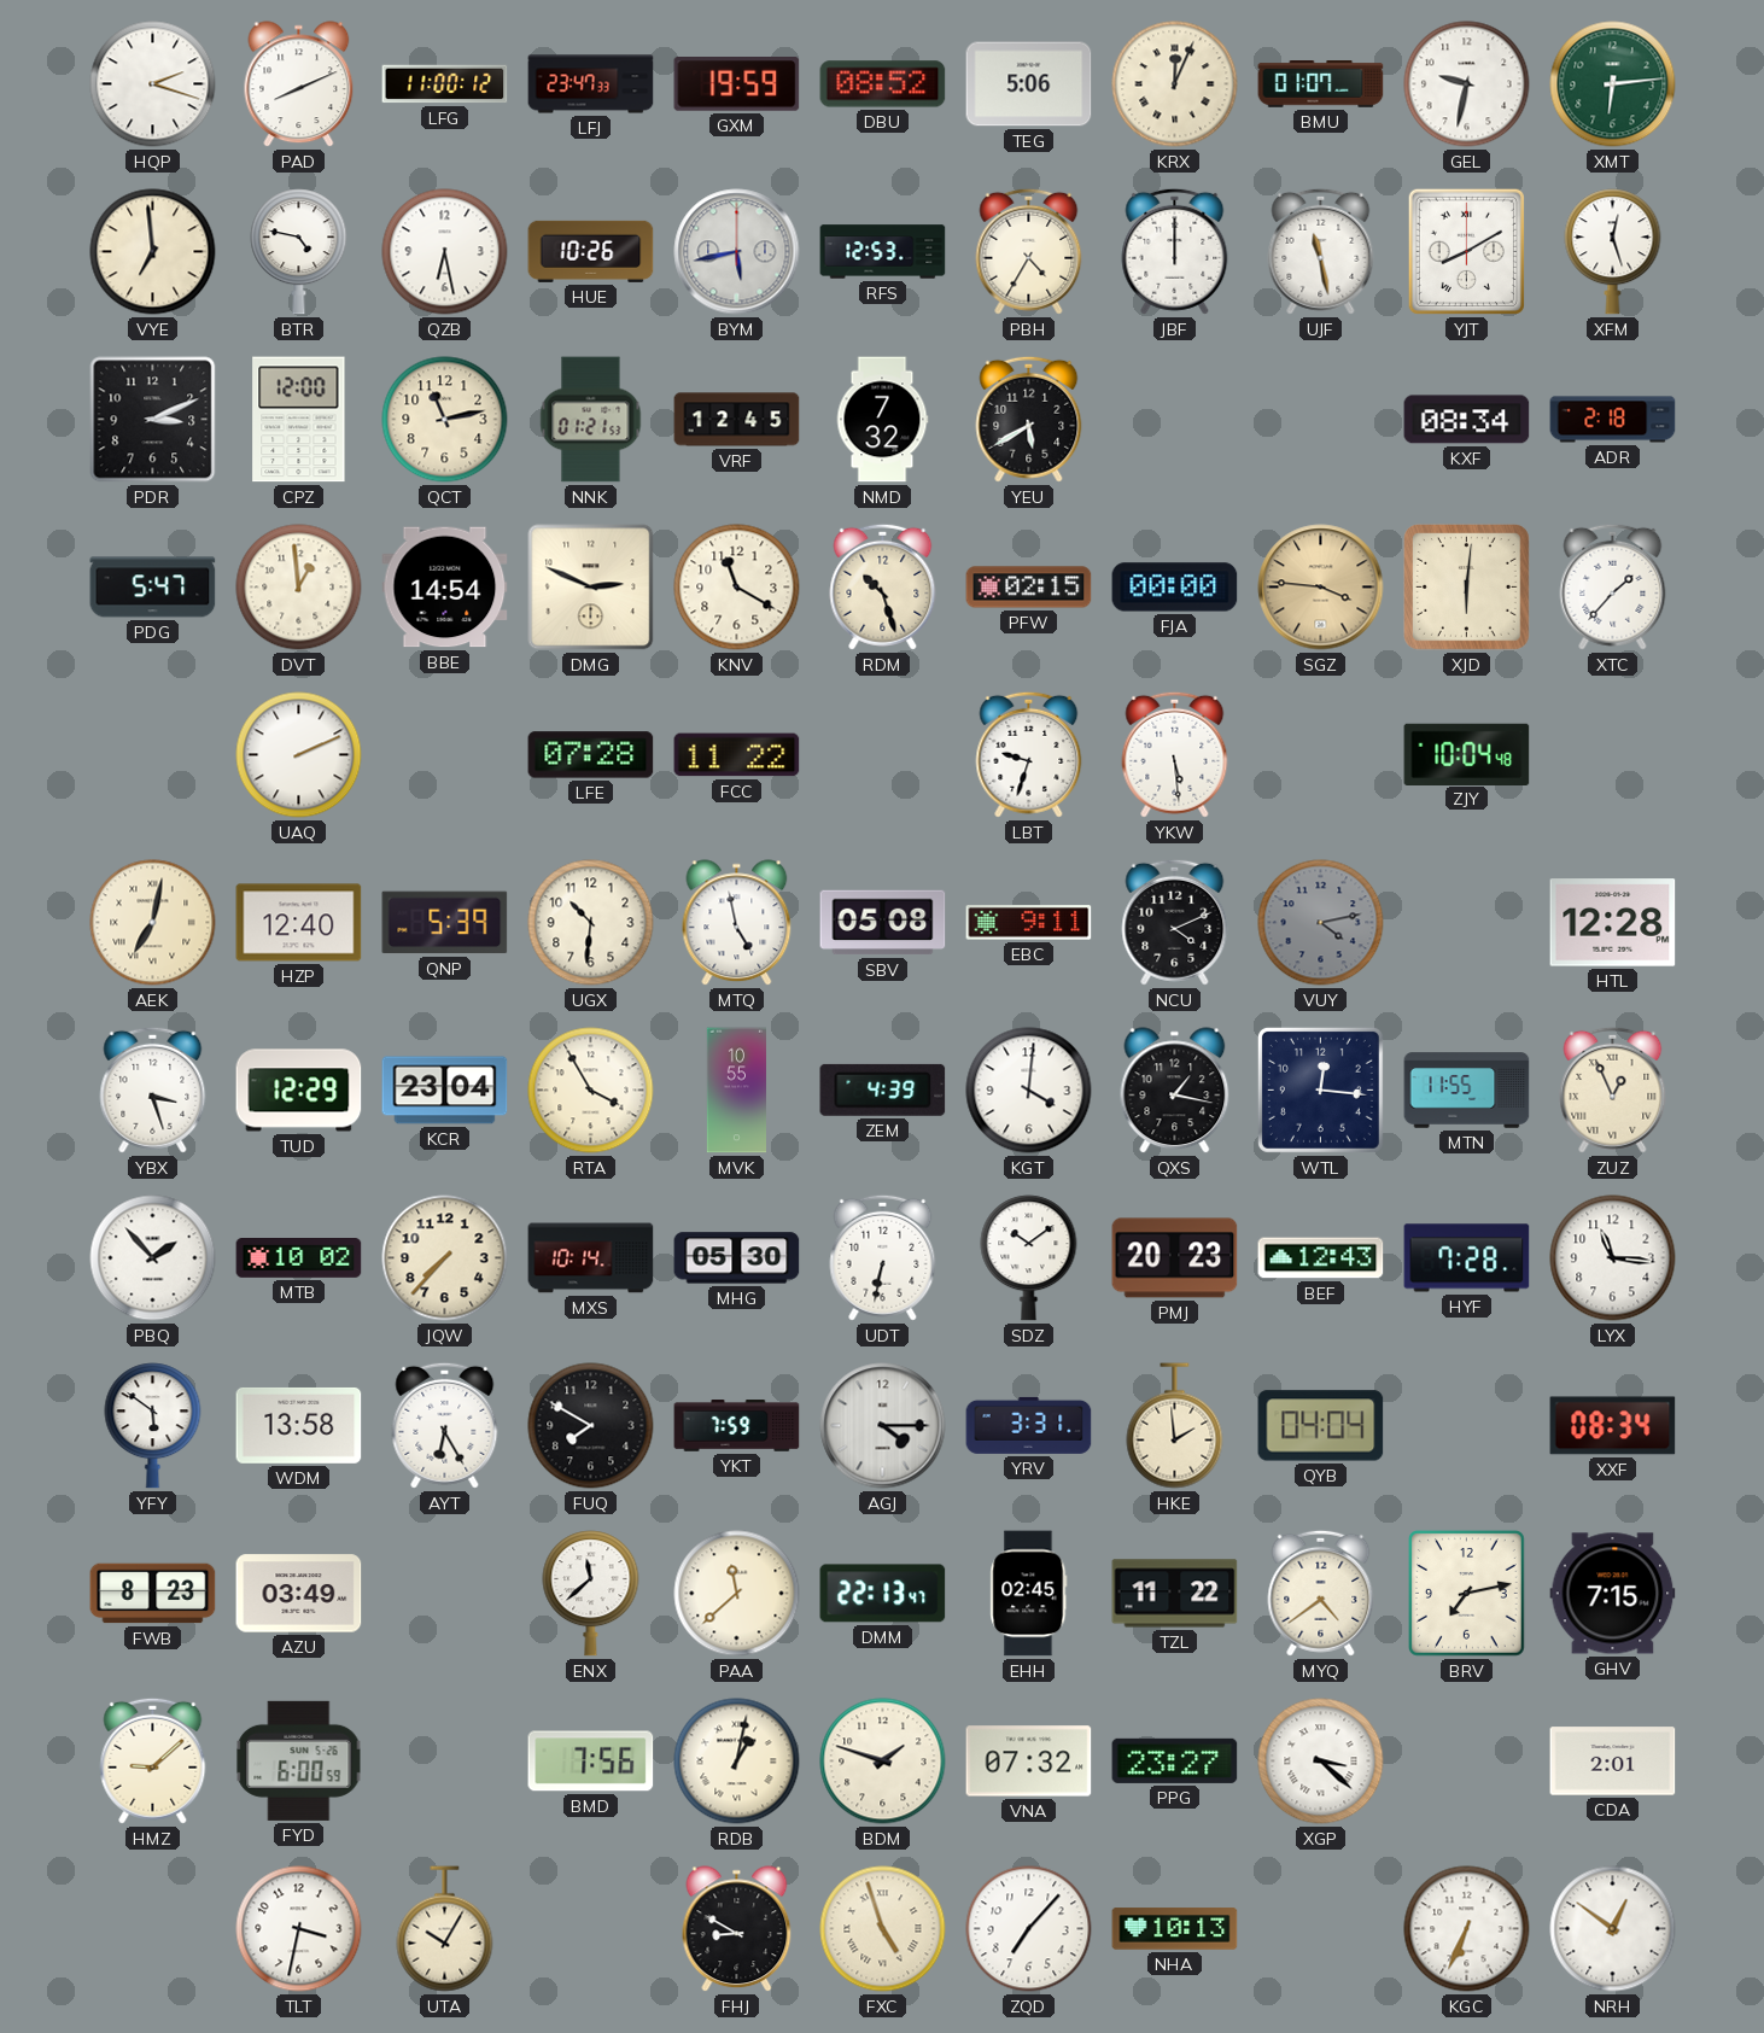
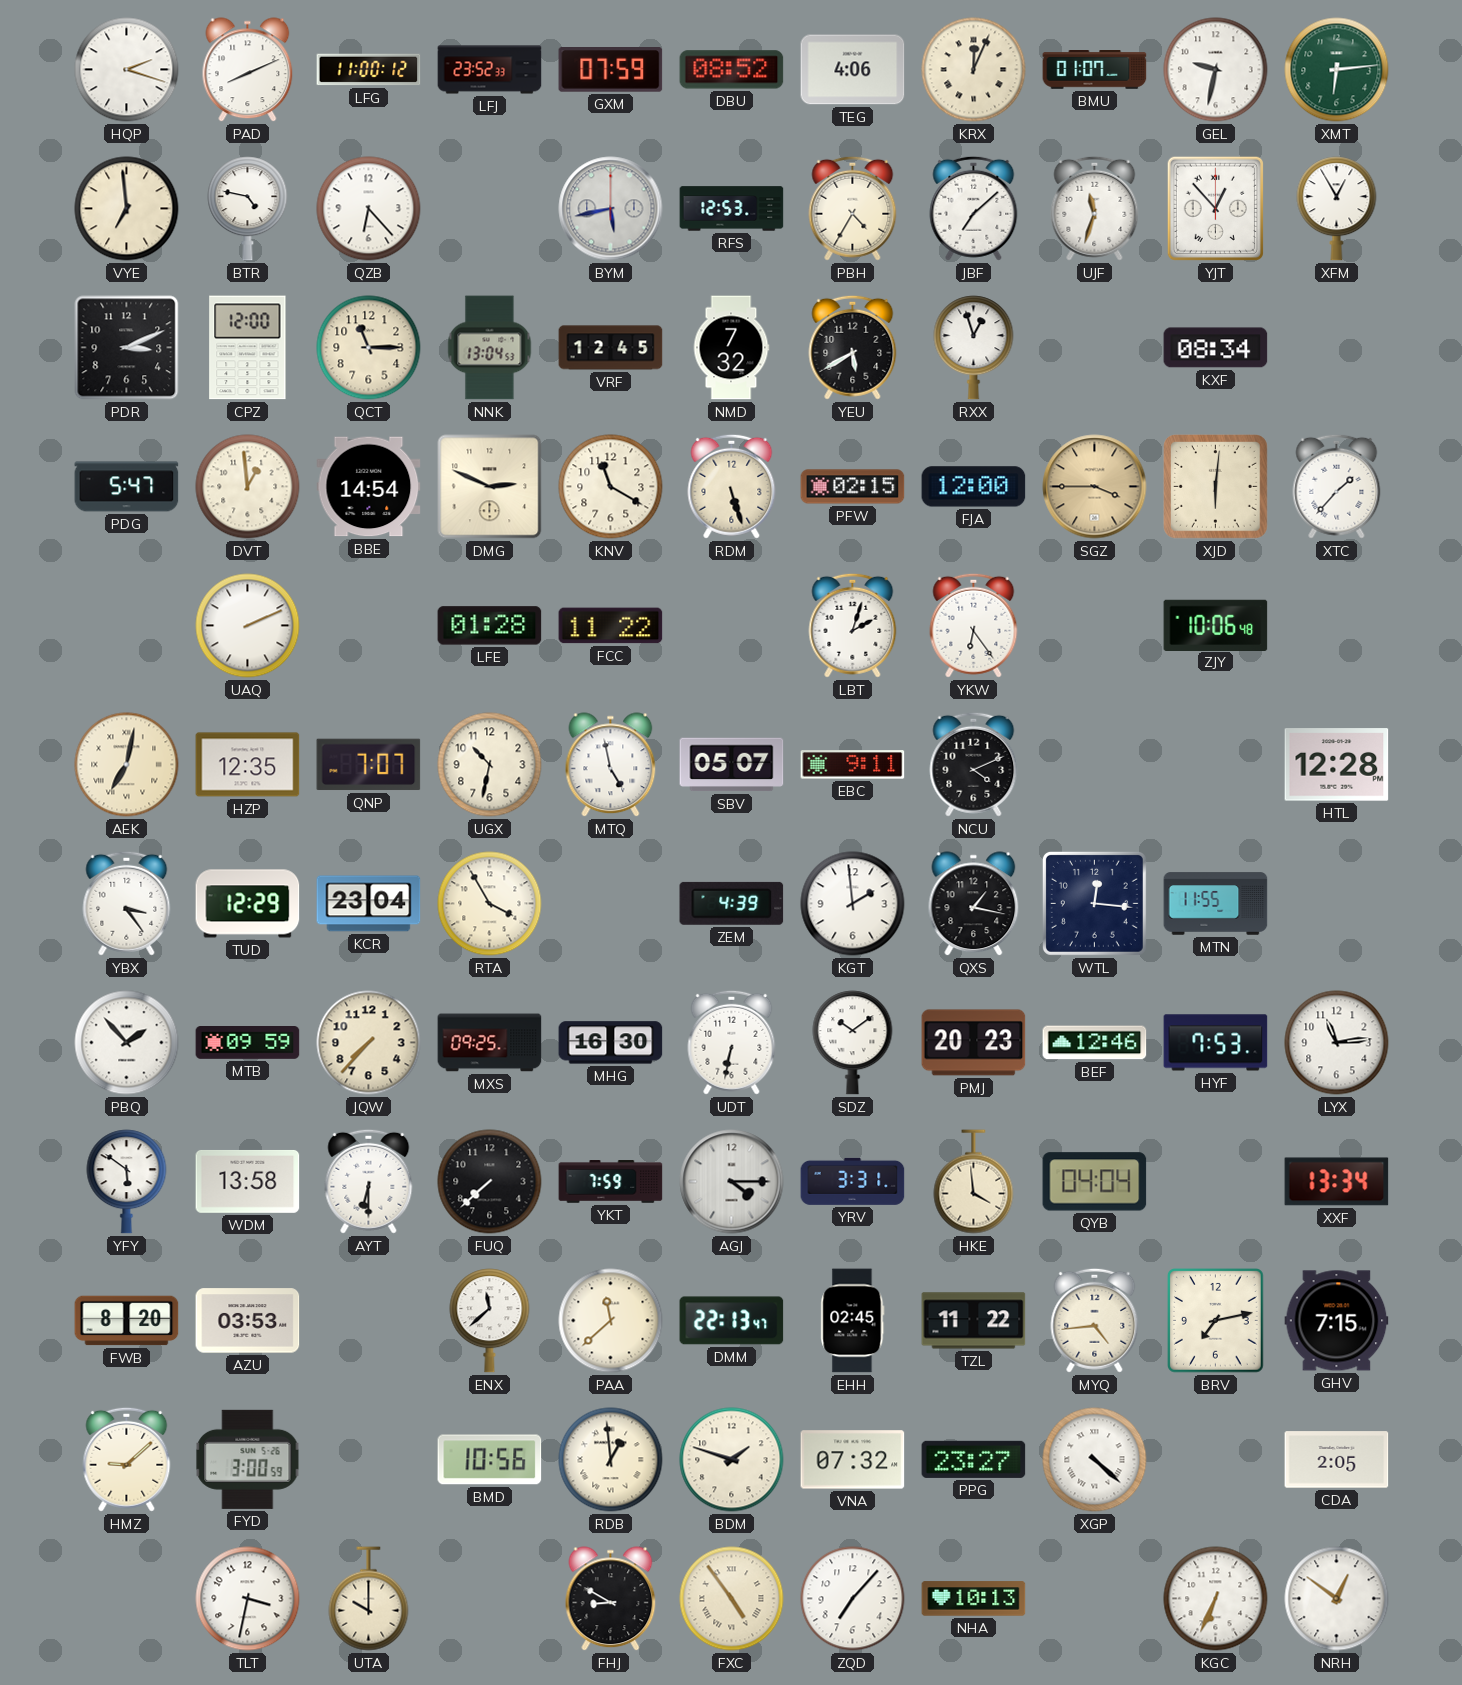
LFJ: 23:47 -> 23:52 (490, 70)
GXM: 19:59 -> 07:59 (611, 70)
TEG: 5:06 -> 4:06 (853, 70)
QZB: 6:28 -> 6:23 (369, 209)
HUE: 10:26 -> none (591, 251)
JBF: 12:00 -> 7:08 (974, 208)
UJF: 11:28 -> 11:33 (1095, 208)
YJT: 8:10 -> 12:53 (1215, 208)
XFM: 12:27 -> 12:55 (1337, 209)
QCT: 11:13 -> 11:15 (369, 348)
NNK: 01:21 -> 13:04 (490, 348)
RXX: none -> 12:57 (974, 348)
ADR: 2:18 -> none (1613, 420)
RDM: 10:27 -> 5:27 (732, 486)
FJA: 00:00 -> 12:00 (974, 487)
SGZ: 3:46 -> 3:45 (1095, 487)
LFE: 07:28 -> 01:28 (490, 626)
LBT: 9:33 -> 2:03 (853, 625)
YKW: 5:29 -> 6:24 (974, 625)
ZJY: 10:04 -> 10:06 (1216, 625)
HZP: 12:40 -> 12:35 (248, 765)
QNP: 5:39 -> 7:07 (369, 765)
UGX: 10:31 -> 10:32 (490, 765)
SBV: 05:08 -> 05:07 (732, 765)
VUY: 4:13 -> none (1321, 923)
YBX: 3:27 -> 3:24 (127, 903)
MVK: 10:55 -> none (736, 1091)
KGT: 4:01 -> 1:59 (853, 904)
ZUZ: 12:56 -> none (1613, 1089)
MTB: 10:02 -> 09:59 (248, 1043)
MXS: 10:14 -> 09:25 (490, 1043)
MHG: 05:30 -> 16:30 (611, 1043)
BEF: 12:43 -> 12:46 (1095, 1043)
HYF: 7:28 -> 7:53 (1216, 1043)
LYX: 11:16 -> 11:14 (1337, 1043)
AYT: 6:25 -> 6:30 (369, 1181)
FUQ: 7:50 -> 7:38 (490, 1182)
HKE: 1:59 -> 3:59 (974, 1182)
XXF: 08:34 -> 13:34 (1337, 1182)
FWB: 8:23 -> 8:20 (127, 1321)
AZU: 03:49 -> 03:53 (248, 1321)
MYQ: 4:39 -> 4:44 (1095, 1320)
FYD: 6:00 -> 3:00 (248, 1459)
BMD: 7:56 -> 10:56 (490, 1460)
RDB: 1:02 -> 12:59 (611, 1460)
XGP: 3:22 -> 4:22 (1095, 1460)
CDA: 2:01 -> 2:05 (1337, 1460)
UTA: 10:05 -> 10:00 (369, 1599)
FXC: 4:57 -> 4:54 (732, 1599)
